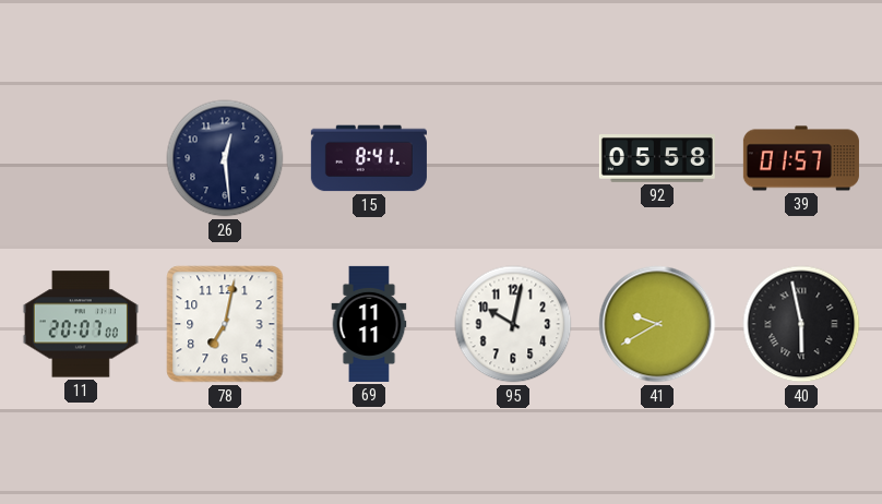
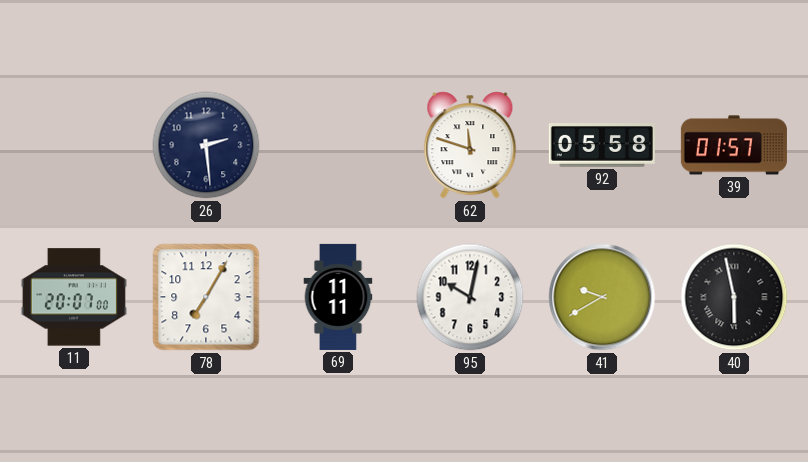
26: 12:29 -> 2:29 (206, 145)
15: 8:41 -> none (369, 158)
62: none -> 11:48 (470, 145)
78: 7:02 -> 7:05 (206, 297)
